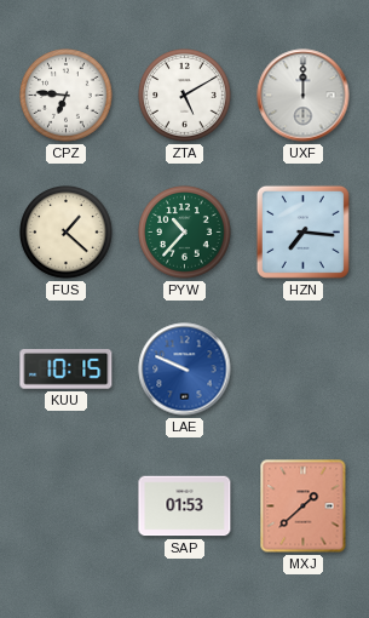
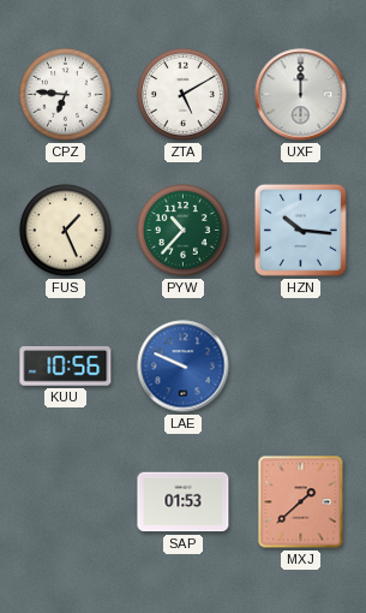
FUS: 1:22 -> 1:26 (66, 231)
HZN: 7:16 -> 10:16 (300, 230)
KUU: 10:15 -> 10:56 (66, 367)
